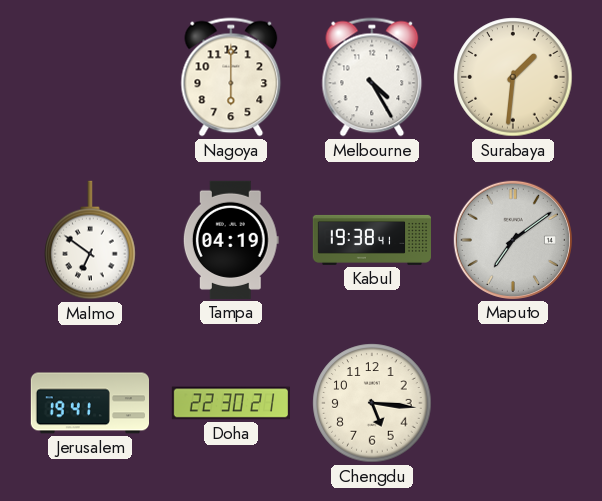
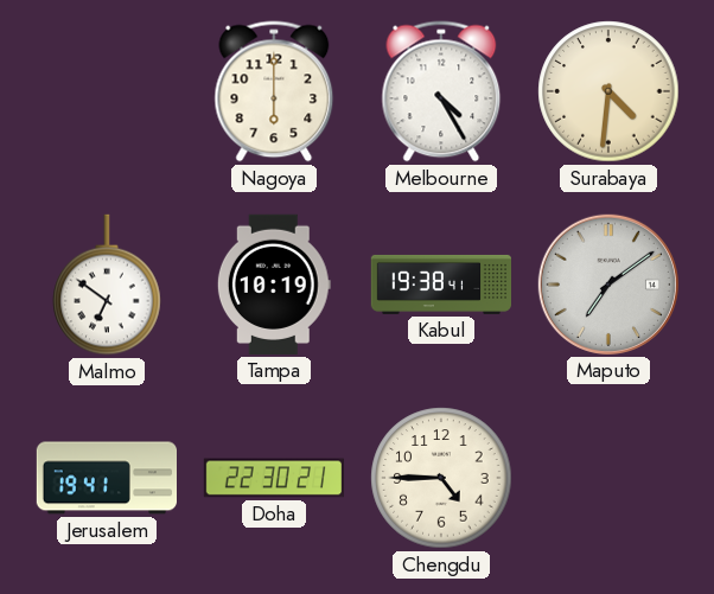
Surabaya: 1:31 -> 4:31 (608, 91)
Tampa: 04:19 -> 10:19 (274, 285)
Chengdu: 5:16 -> 4:45 (441, 478)
